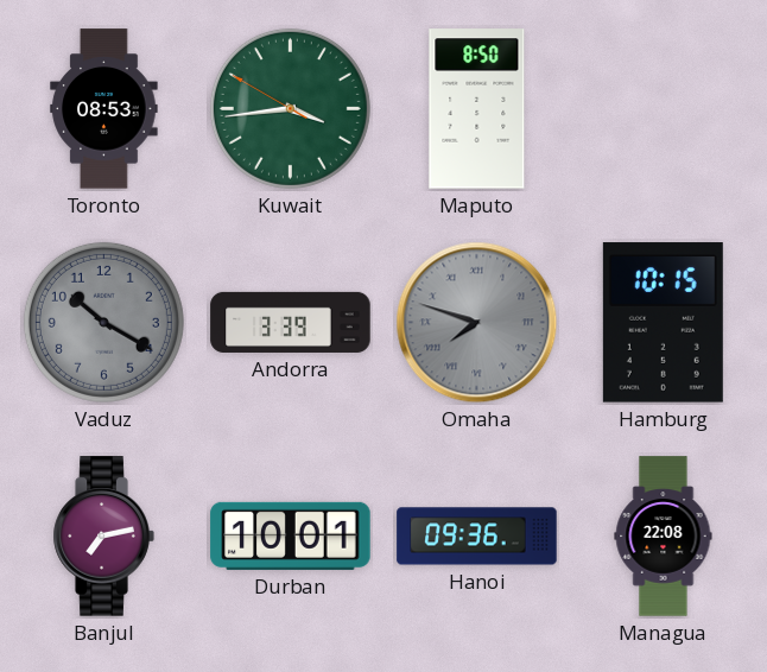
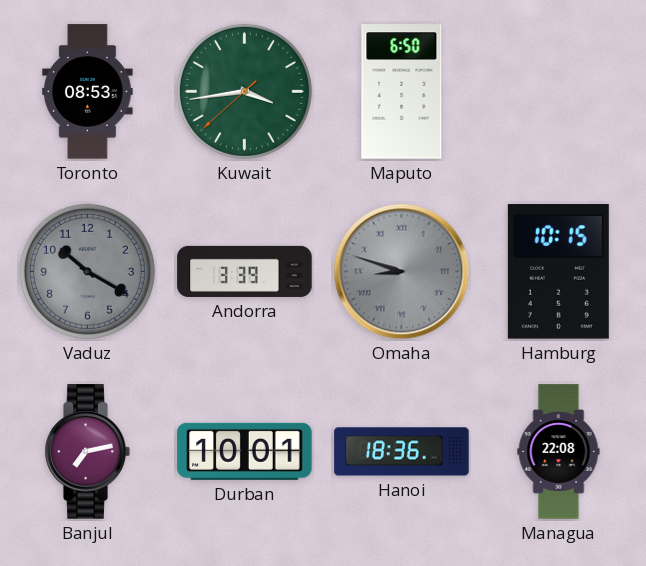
Kuwait: 3:43:50 -> 3:43:38 (244, 91)
Maputo: 8:50 -> 6:50 (402, 92)
Omaha: 7:48 -> 8:48 (402, 272)
Hanoi: 09:36 -> 18:36 (402, 452)
